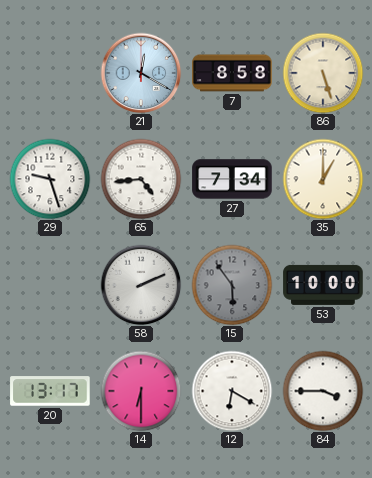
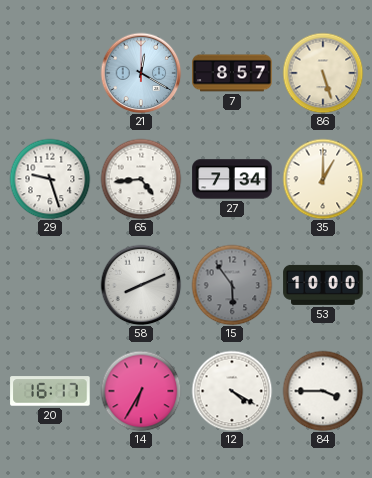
7: 8:58 -> 8:57 (232, 73)
58: 2:11 -> 8:11 (141, 285)
20: 13:17 -> 16:17 (50, 391)
14: 6:30 -> 6:35 (141, 391)
12: 6:20 -> 4:20 (232, 391)
